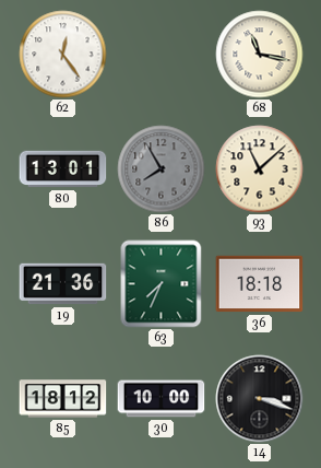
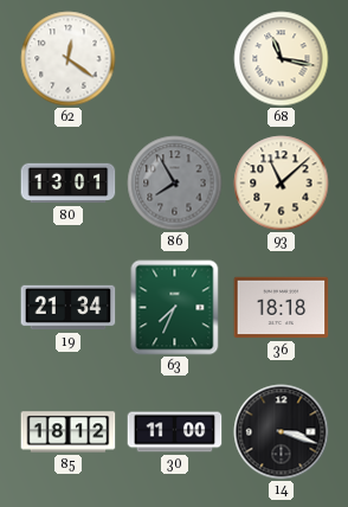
62: 12:24 -> 12:21 (69, 59)
19: 21:36 -> 21:34 (69, 308)
30: 10:00 -> 11:00 (175, 432)
